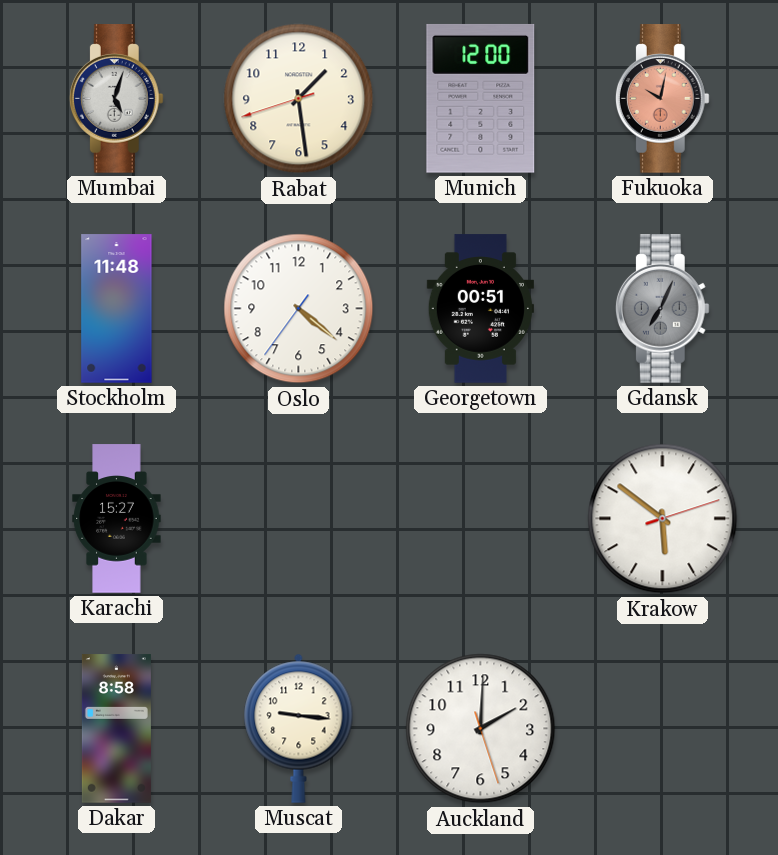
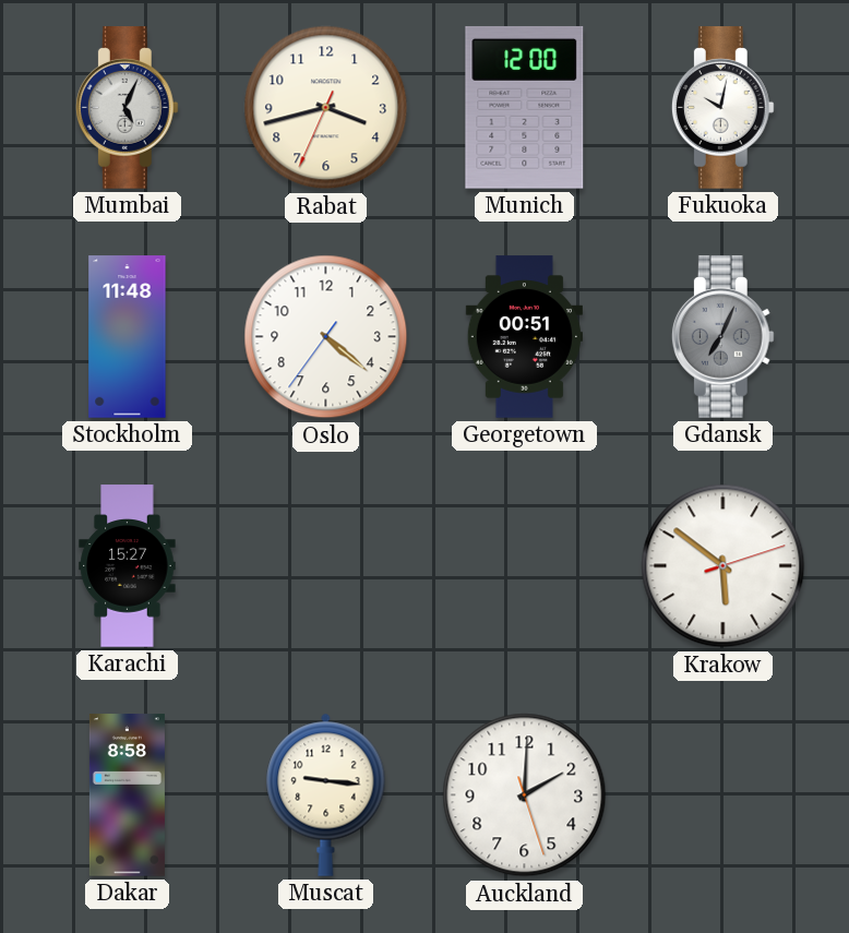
Mumbai: 5:03 -> 5:04 (127, 108)
Rabat: 1:28 -> 3:42 (326, 108)
Fukuoka dial: salmon -> white (722, 108)
